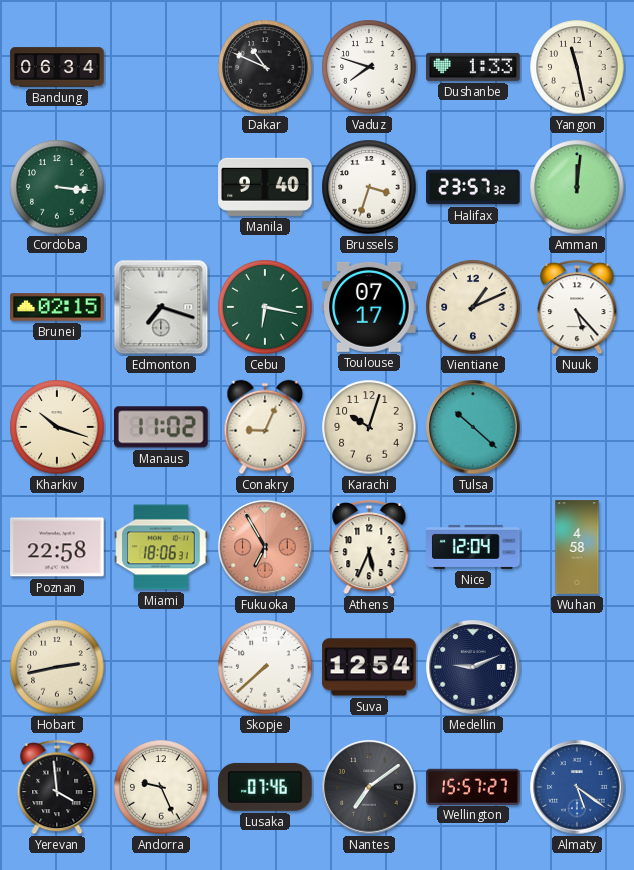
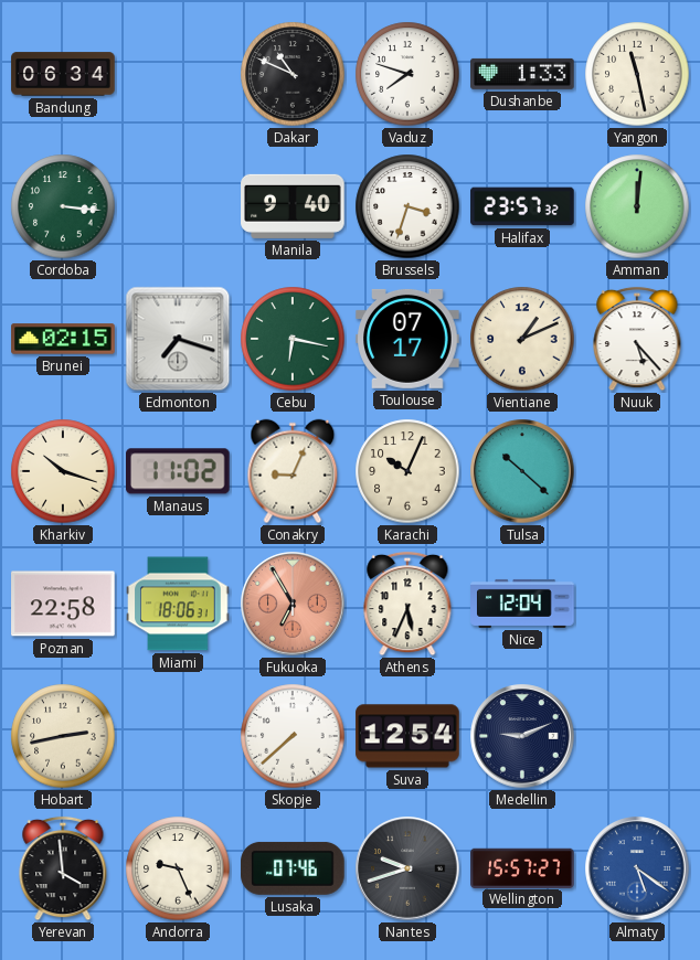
Karachi: 10:03 -> 10:04 (407, 471)
Wuhan: 4:58 -> none (577, 547)
Nantes: 7:09 -> 9:42 (407, 868)
